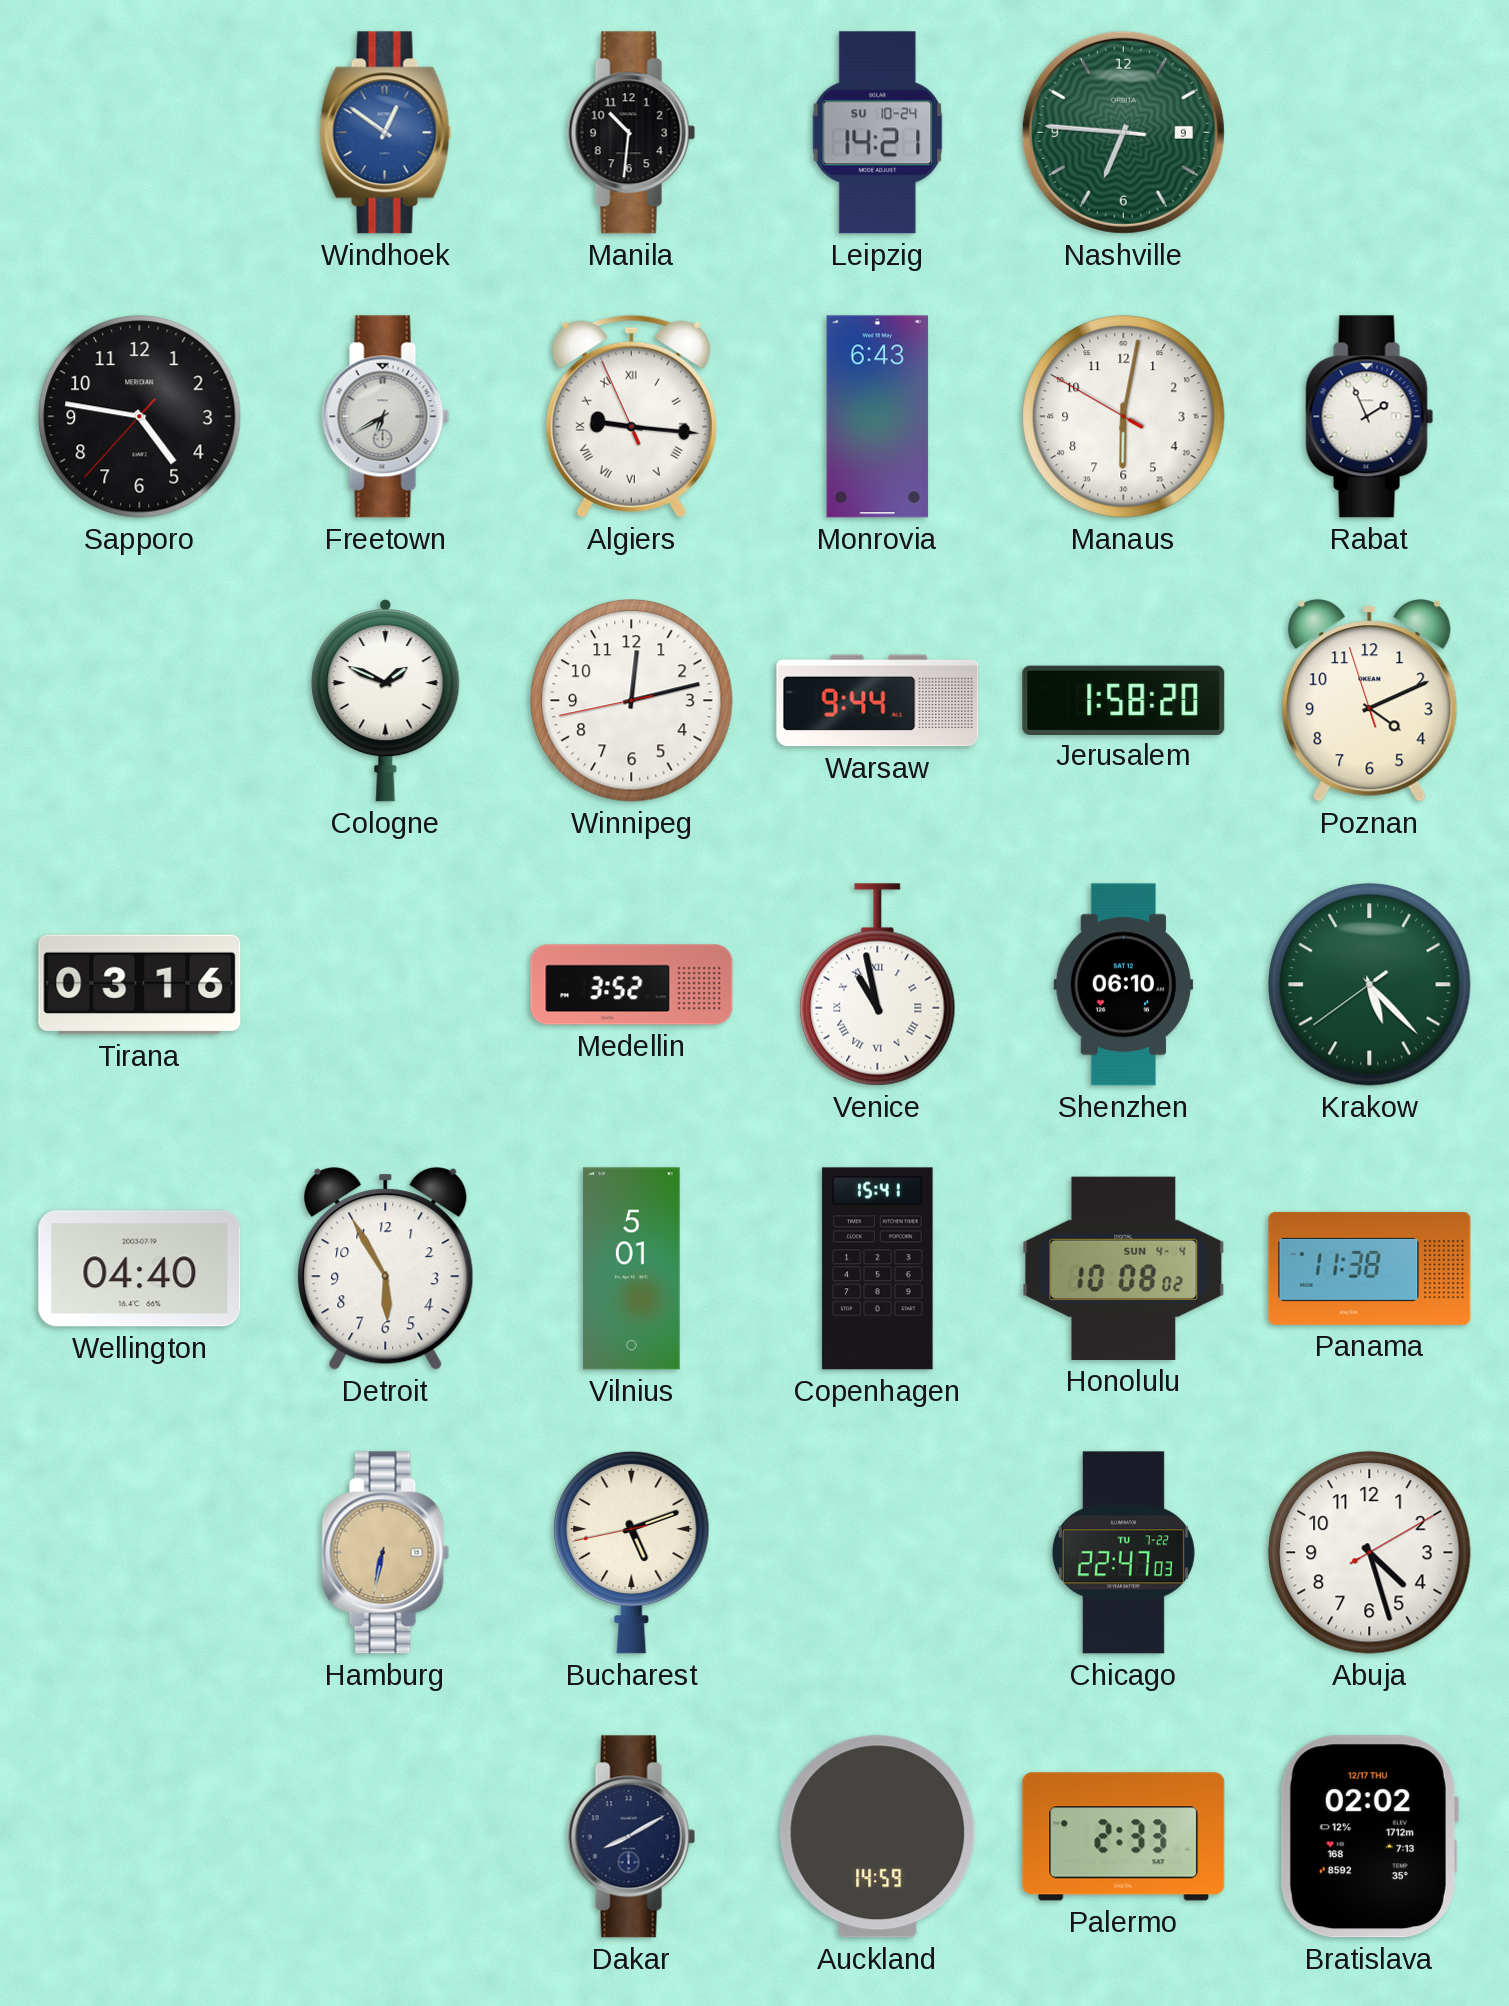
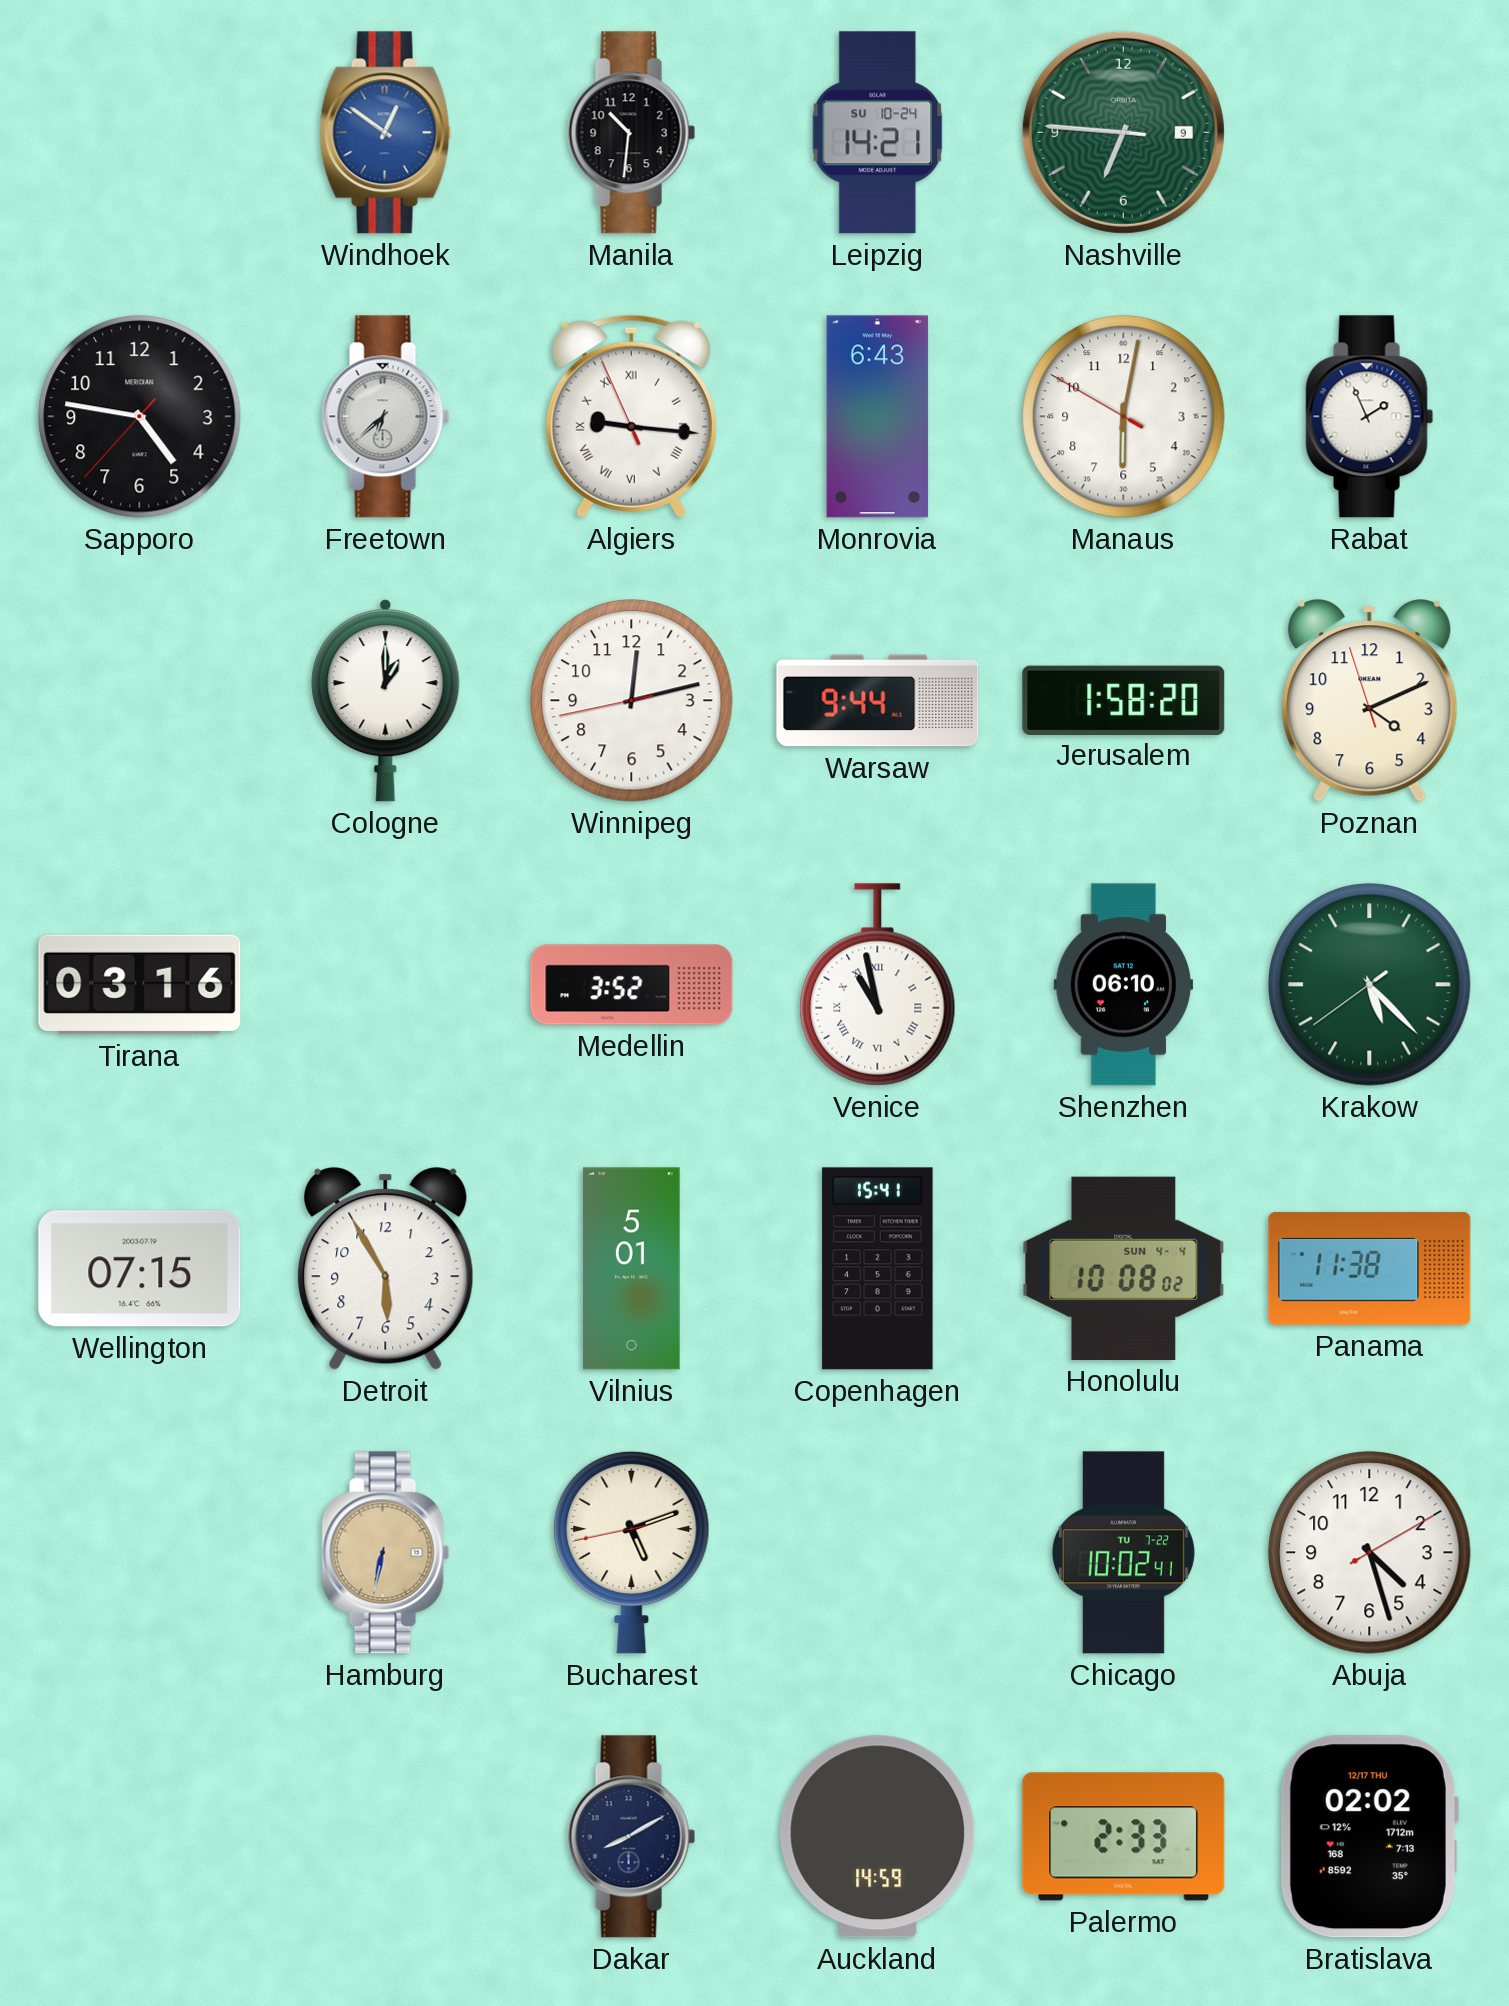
Freetown: 6:40 -> 6:38 (386, 417)
Cologne: 1:49 -> 1:00 (386, 700)
Wellington: 04:40 -> 07:15 (140, 1269)
Chicago: 22:47 -> 10:02 (1123, 1553)
